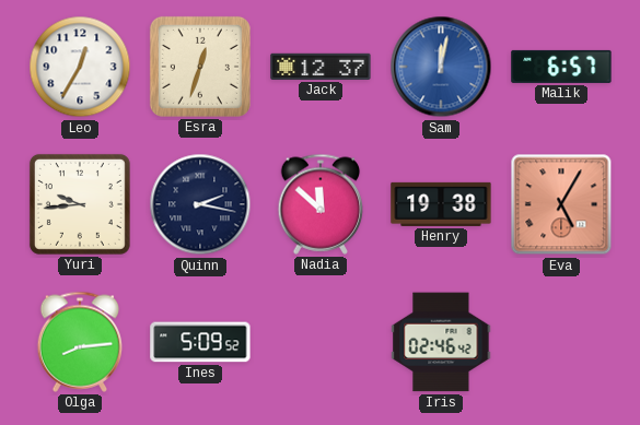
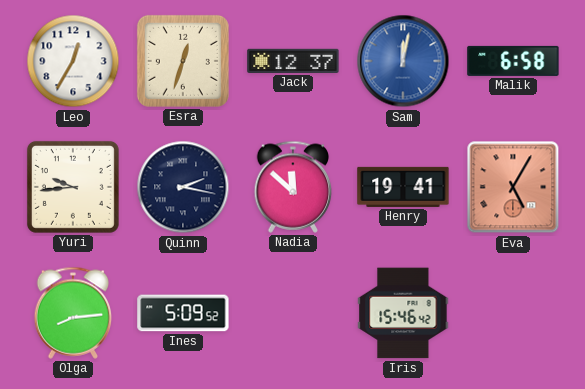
Malik: 6:57 -> 6:58 (513, 61)
Henry: 19:38 -> 19:41 (403, 187)
Iris: 02:46 -> 15:46 (403, 313)
